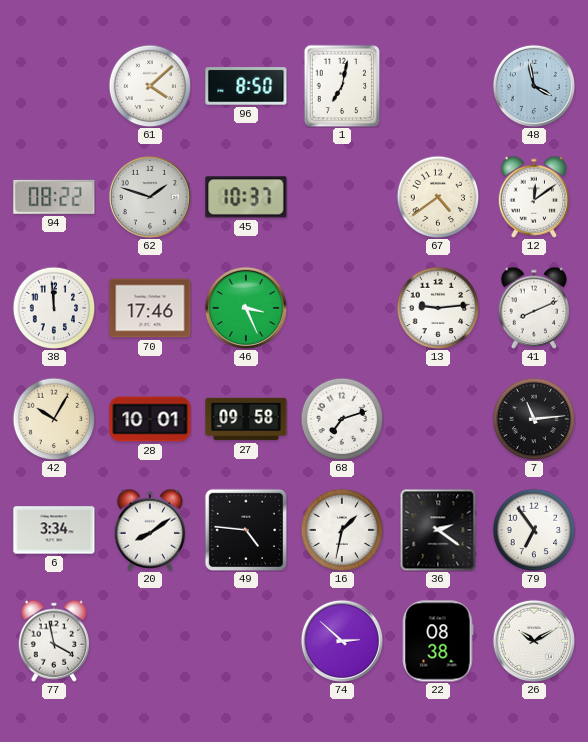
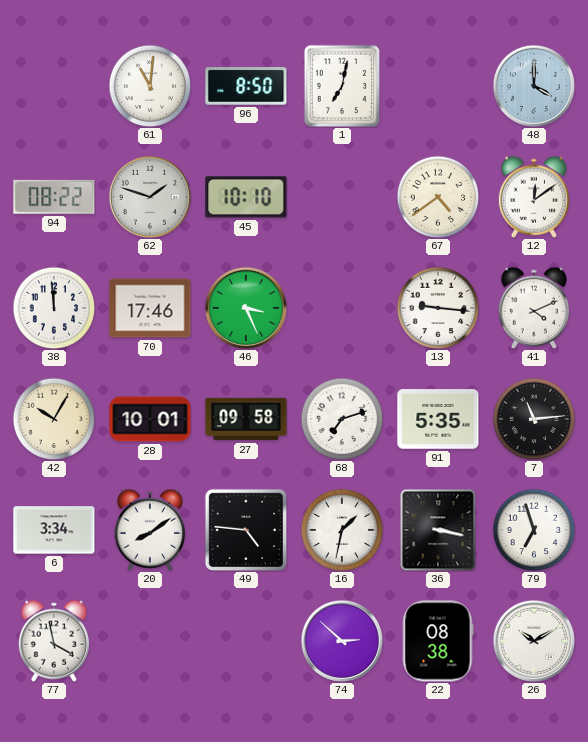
61: 4:08 -> 11:01 (150, 86)
48: 3:58 -> 4:00 (534, 86)
45: 10:37 -> 10:10 (246, 197)
13: 9:14 -> 9:16 (438, 308)
41: 8:11 -> 4:11 (533, 308)
91: none -> 5:35 (438, 419)
36: 2:21 -> 3:17 (438, 530)
79: 6:54 -> 6:57 (534, 530)
